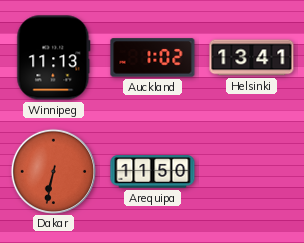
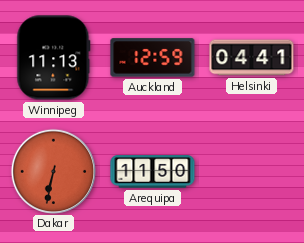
Auckland: 1:02 -> 12:59 (153, 58)
Helsinki: 13:41 -> 04:41 (252, 58)
